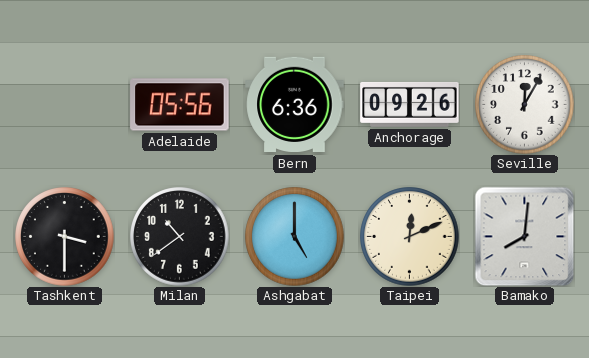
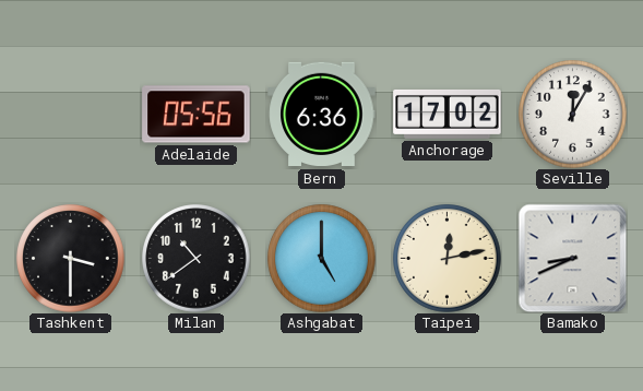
Anchorage: 09:26 -> 17:02 (448, 114)
Taipei: 12:11 -> 12:13 (448, 259)
Bamako: 8:01 -> 8:41 (572, 258)
